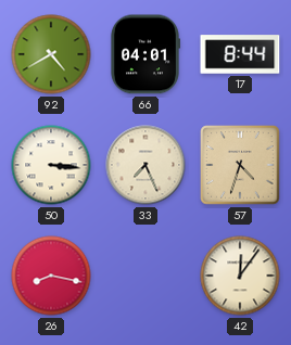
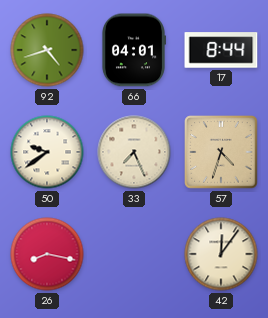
92: 4:40 -> 4:42 (47, 50)
50: 3:16 -> 9:39 (47, 152)
